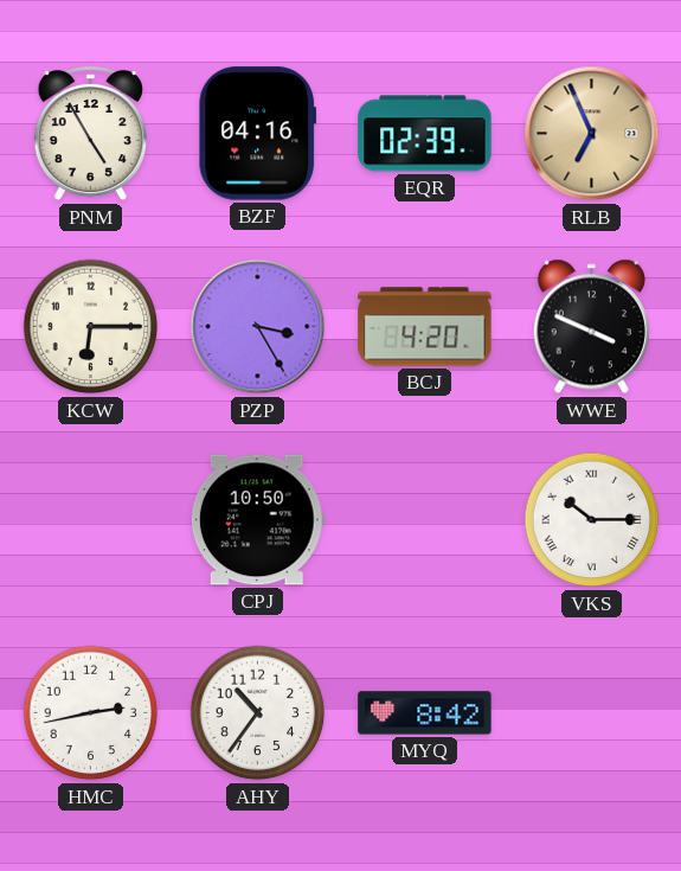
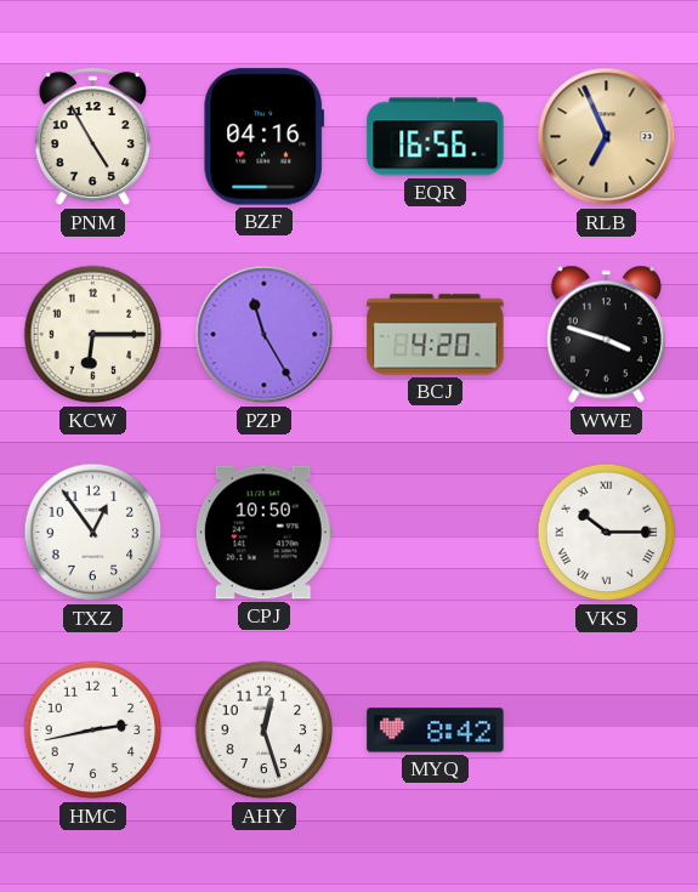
EQR: 02:39 -> 16:56 (436, 137)
PZP: 3:25 -> 11:25 (265, 335)
WWE: 3:49 -> 3:48 (606, 335)
TXZ: none -> 12:54 (93, 533)
AHY: 10:36 -> 12:27 (265, 731)
